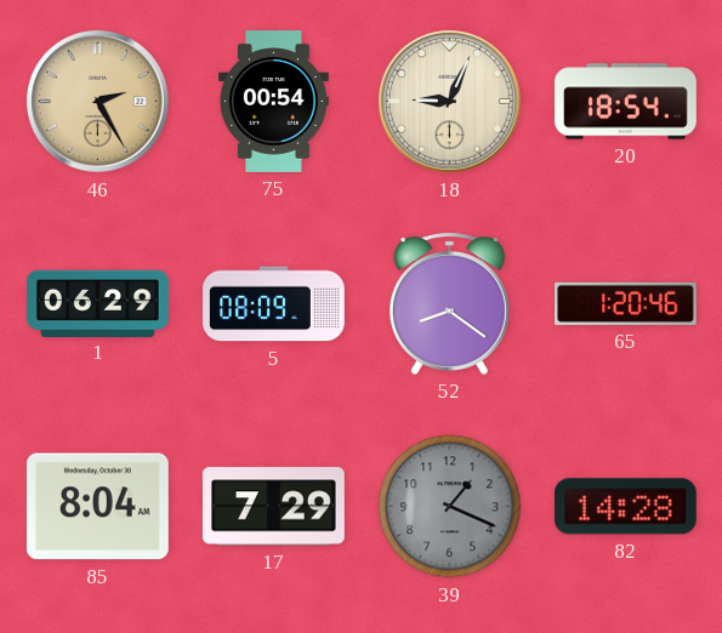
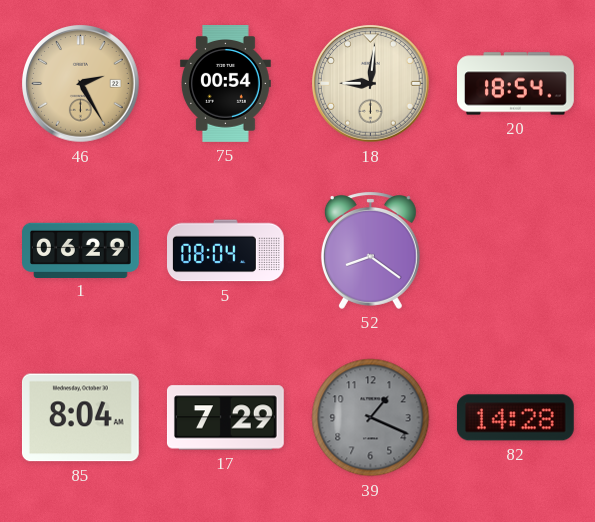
18: 9:04 -> 9:01 (371, 84)
5: 08:09 -> 08:04 (226, 251)
65: 1:20 -> none (626, 303)
